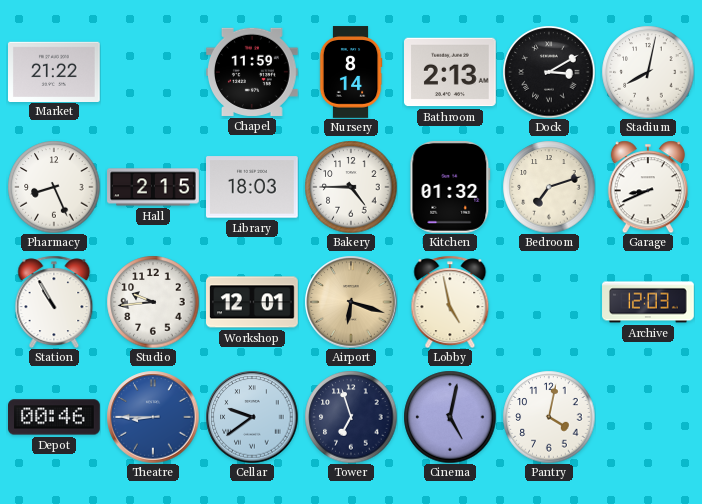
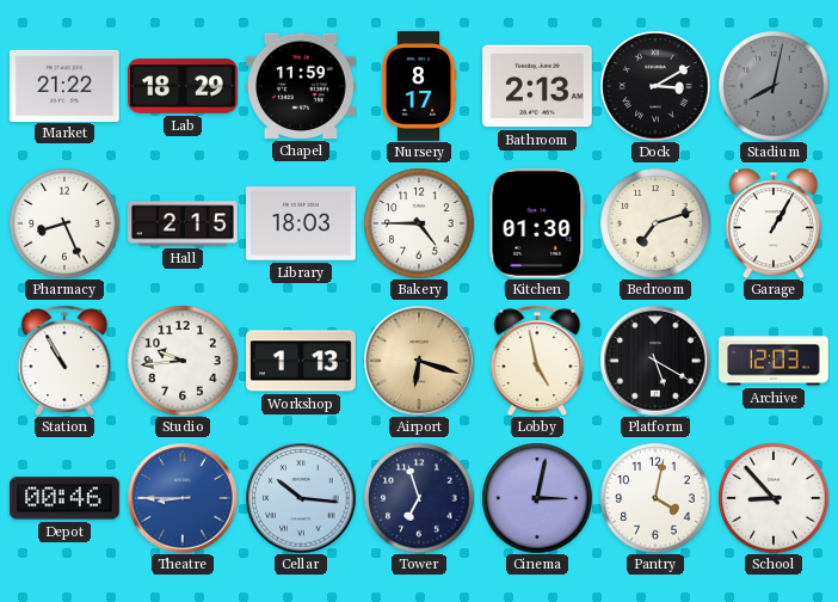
Lab: none -> 18:29 (183, 86)
Nursery: 8:14 -> 8:17 (419, 86)
Stadium dial: white -> grey (774, 86)
Kitchen: 01:32 -> 01:30 (537, 225)
Garage: 8:41 -> 1:05 (774, 223)
Workshop: 12:01 -> 1:13 (302, 361)
Platform: none -> 5:20 (655, 361)
Cellar: 9:39 -> 10:16 (301, 498)
Cinema: 5:02 -> 3:02 (537, 498)
School: none -> 8:53 (774, 498)
